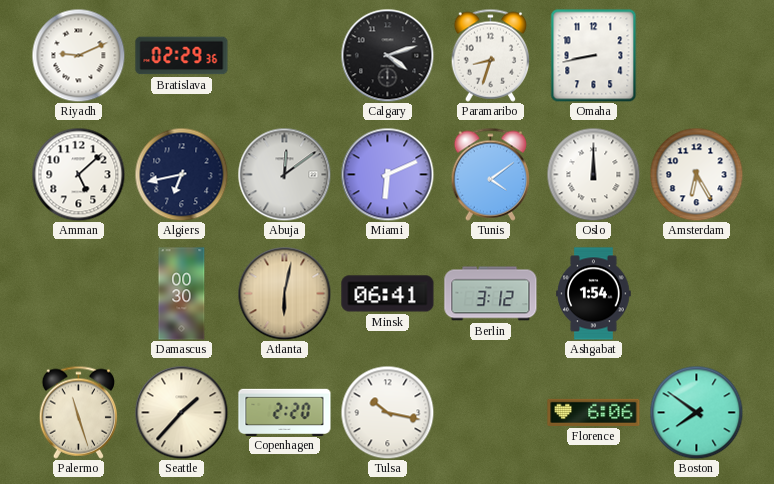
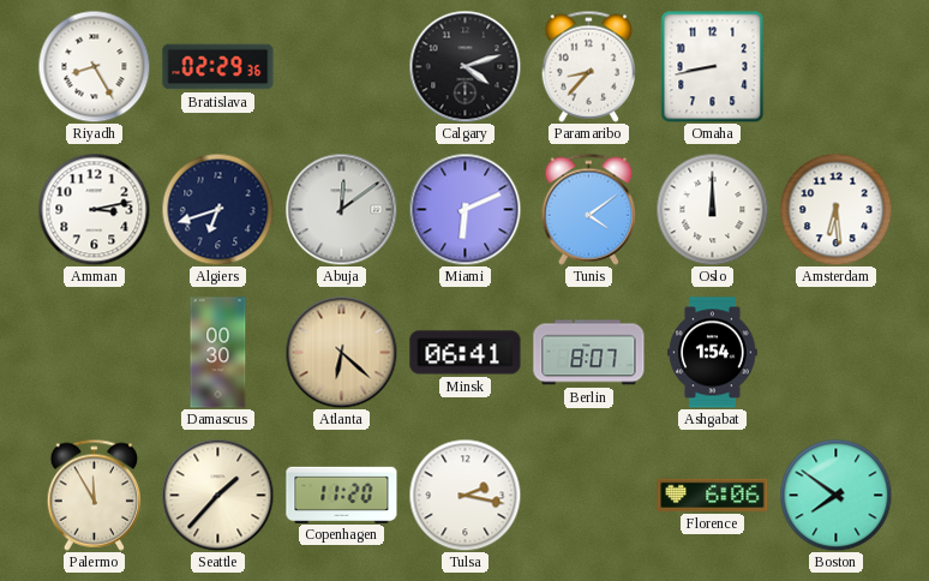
Riyadh: 9:11 -> 8:25 (94, 66)
Paramaribo: 8:33 -> 8:37 (589, 66)
Amman: 5:08 -> 3:13 (94, 209)
Algiers: 6:43 -> 6:42 (217, 209)
Amsterdam: 6:25 -> 6:29 (835, 209)
Atlanta: 6:02 -> 6:22 (341, 352)
Berlin: 3:12 -> 8:07 (589, 353)
Palermo: 11:27 -> 11:55 (95, 495)
Copenhagen: 2:20 -> 11:20 (342, 495)
Tulsa: 10:17 -> 2:17 (464, 495)
